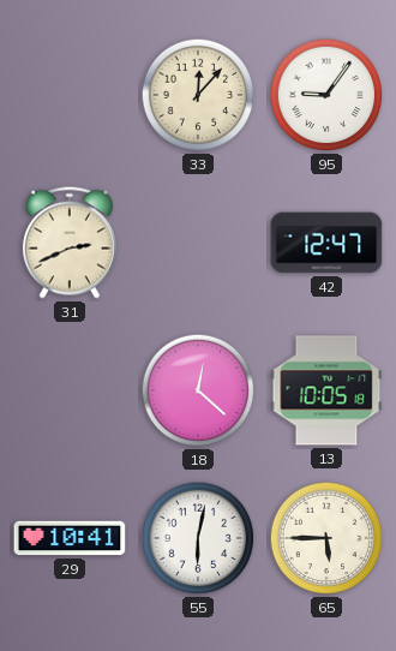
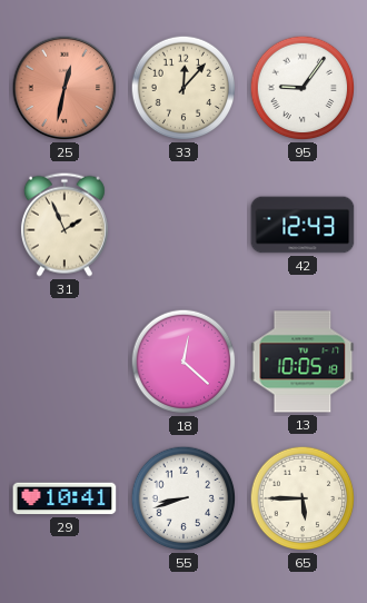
25: none -> 12:32 (65, 88)
31: 2:41 -> 1:56 (65, 225)
42: 12:47 -> 12:43 (302, 225)
55: 6:02 -> 8:42 (183, 498)
